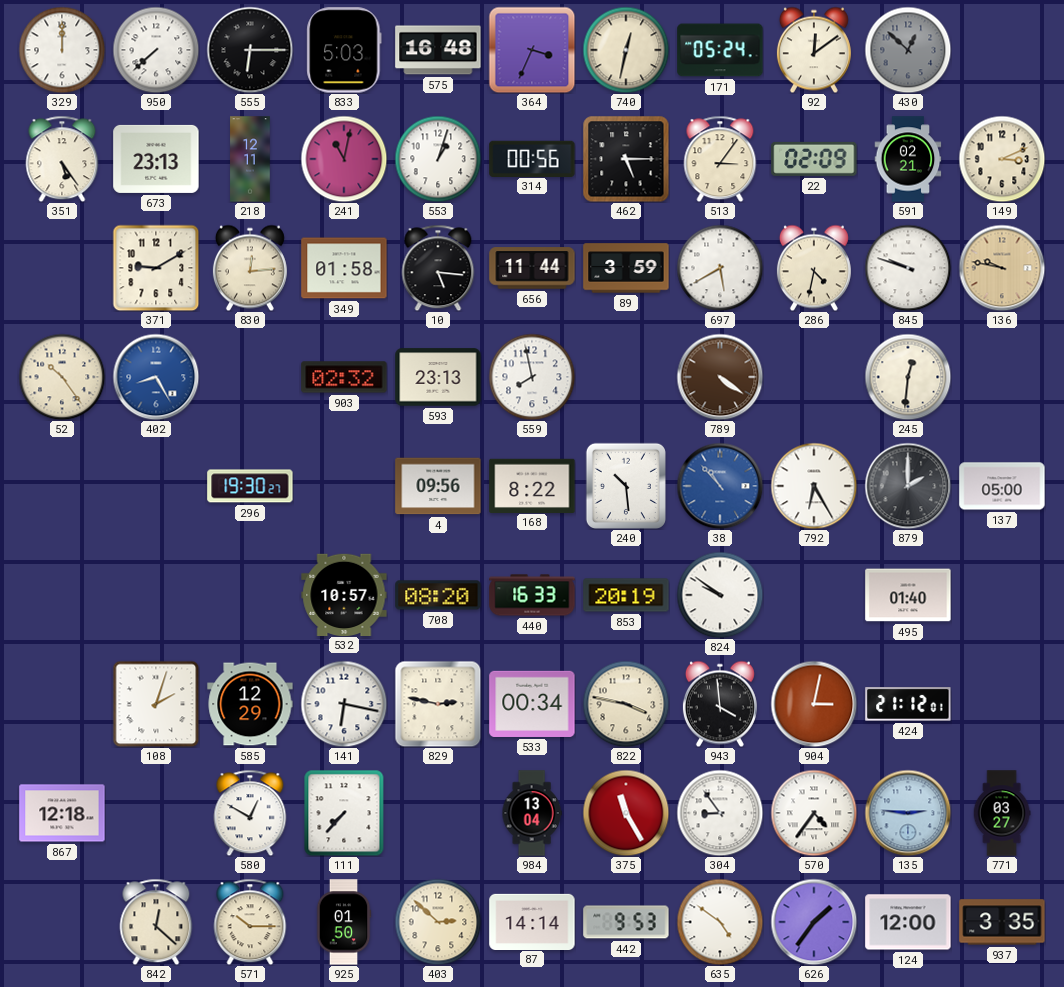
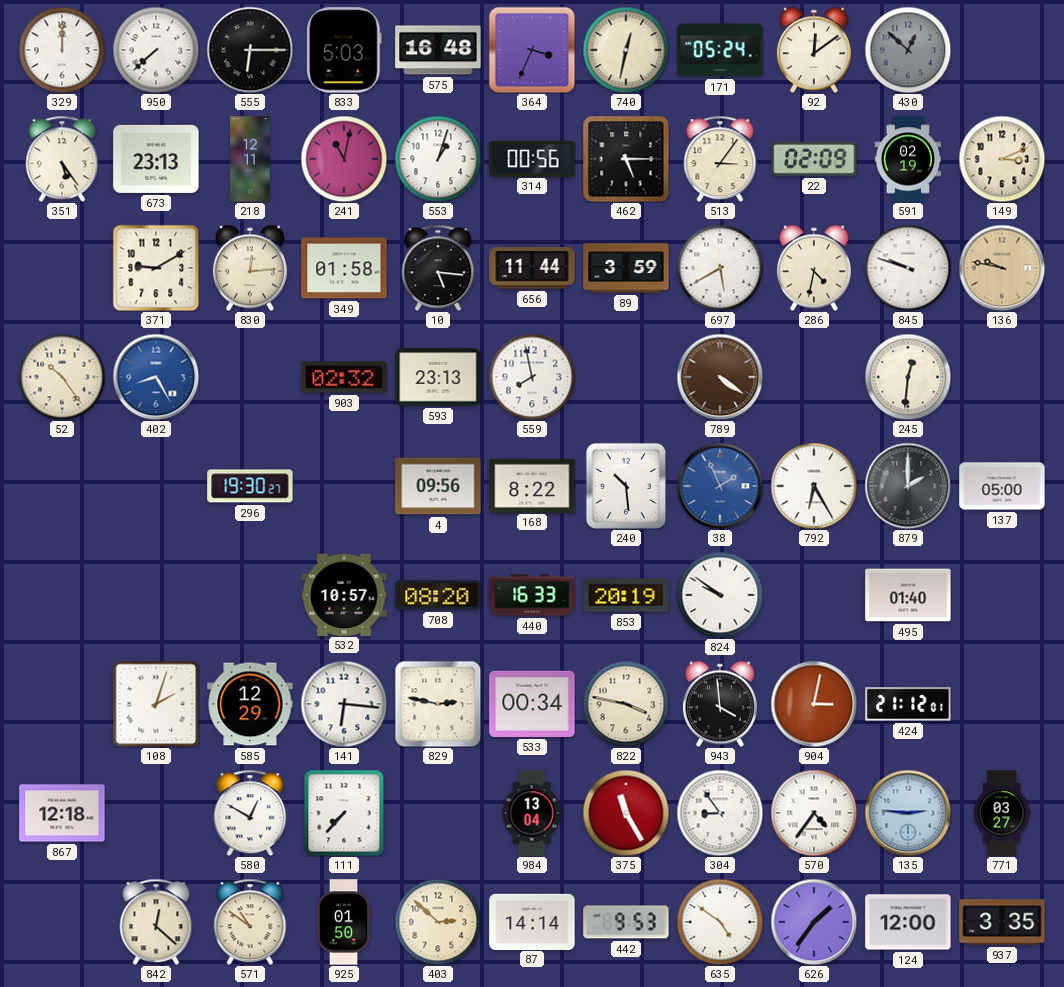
591: 02:21 -> 02:19 (908, 159)
38: 10:53 -> 1:56 (720, 486)
141: 6:17 -> 6:16 (344, 704)
571: 10:15 -> 10:51 (250, 922)
